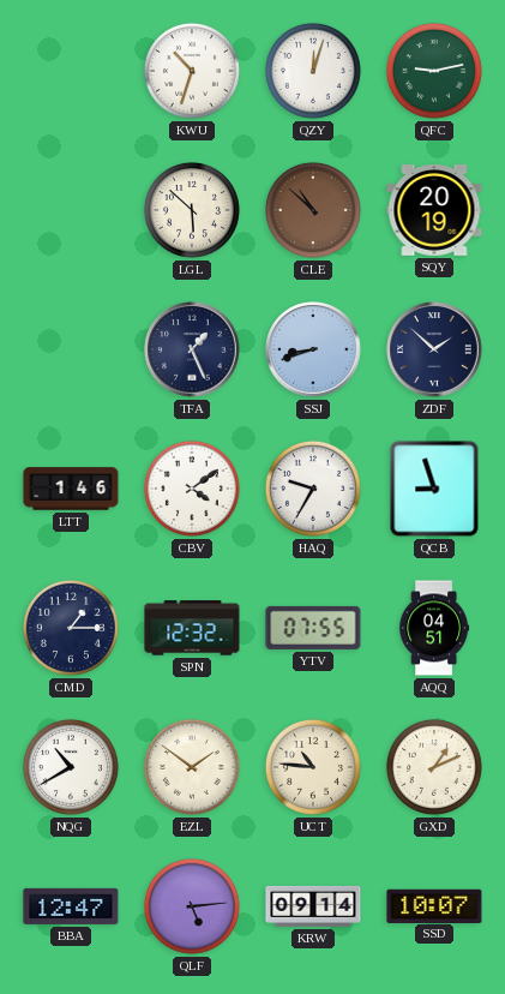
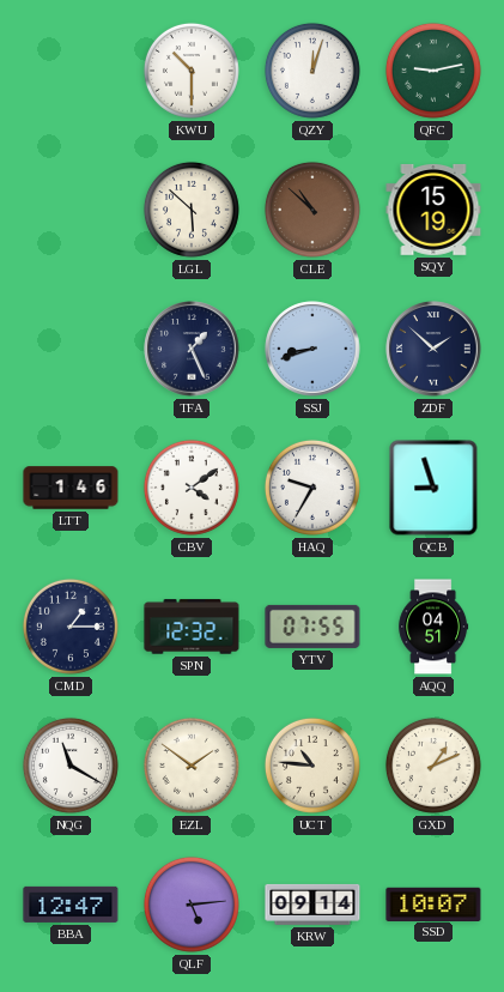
KWU: 10:33 -> 10:30 (192, 71)
SQY: 20:19 -> 15:19 (433, 210)
NQG: 10:40 -> 11:20 (71, 766)
